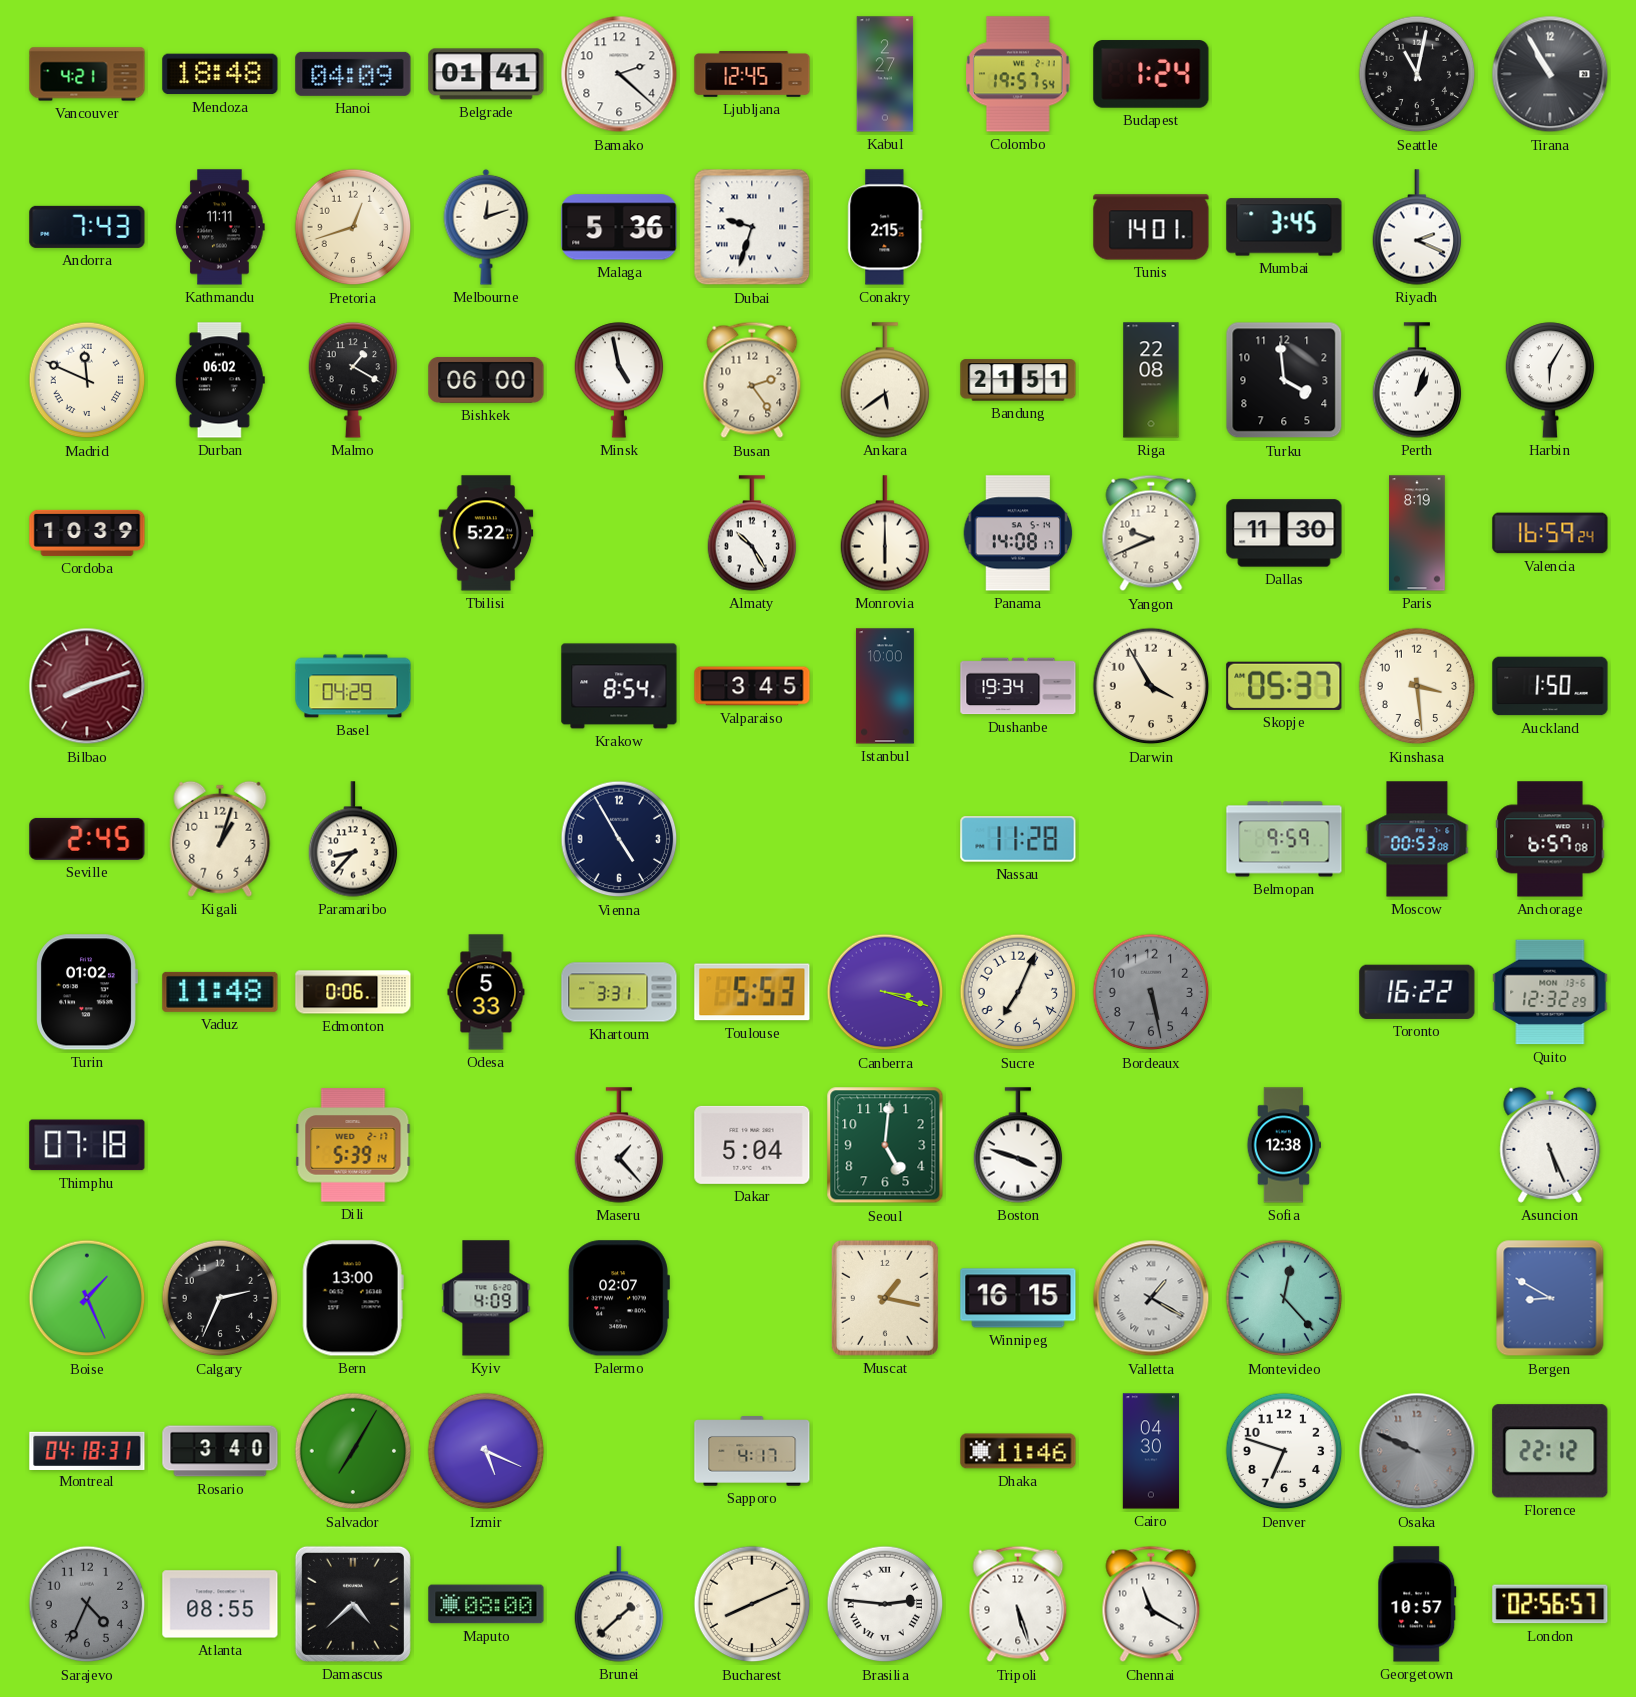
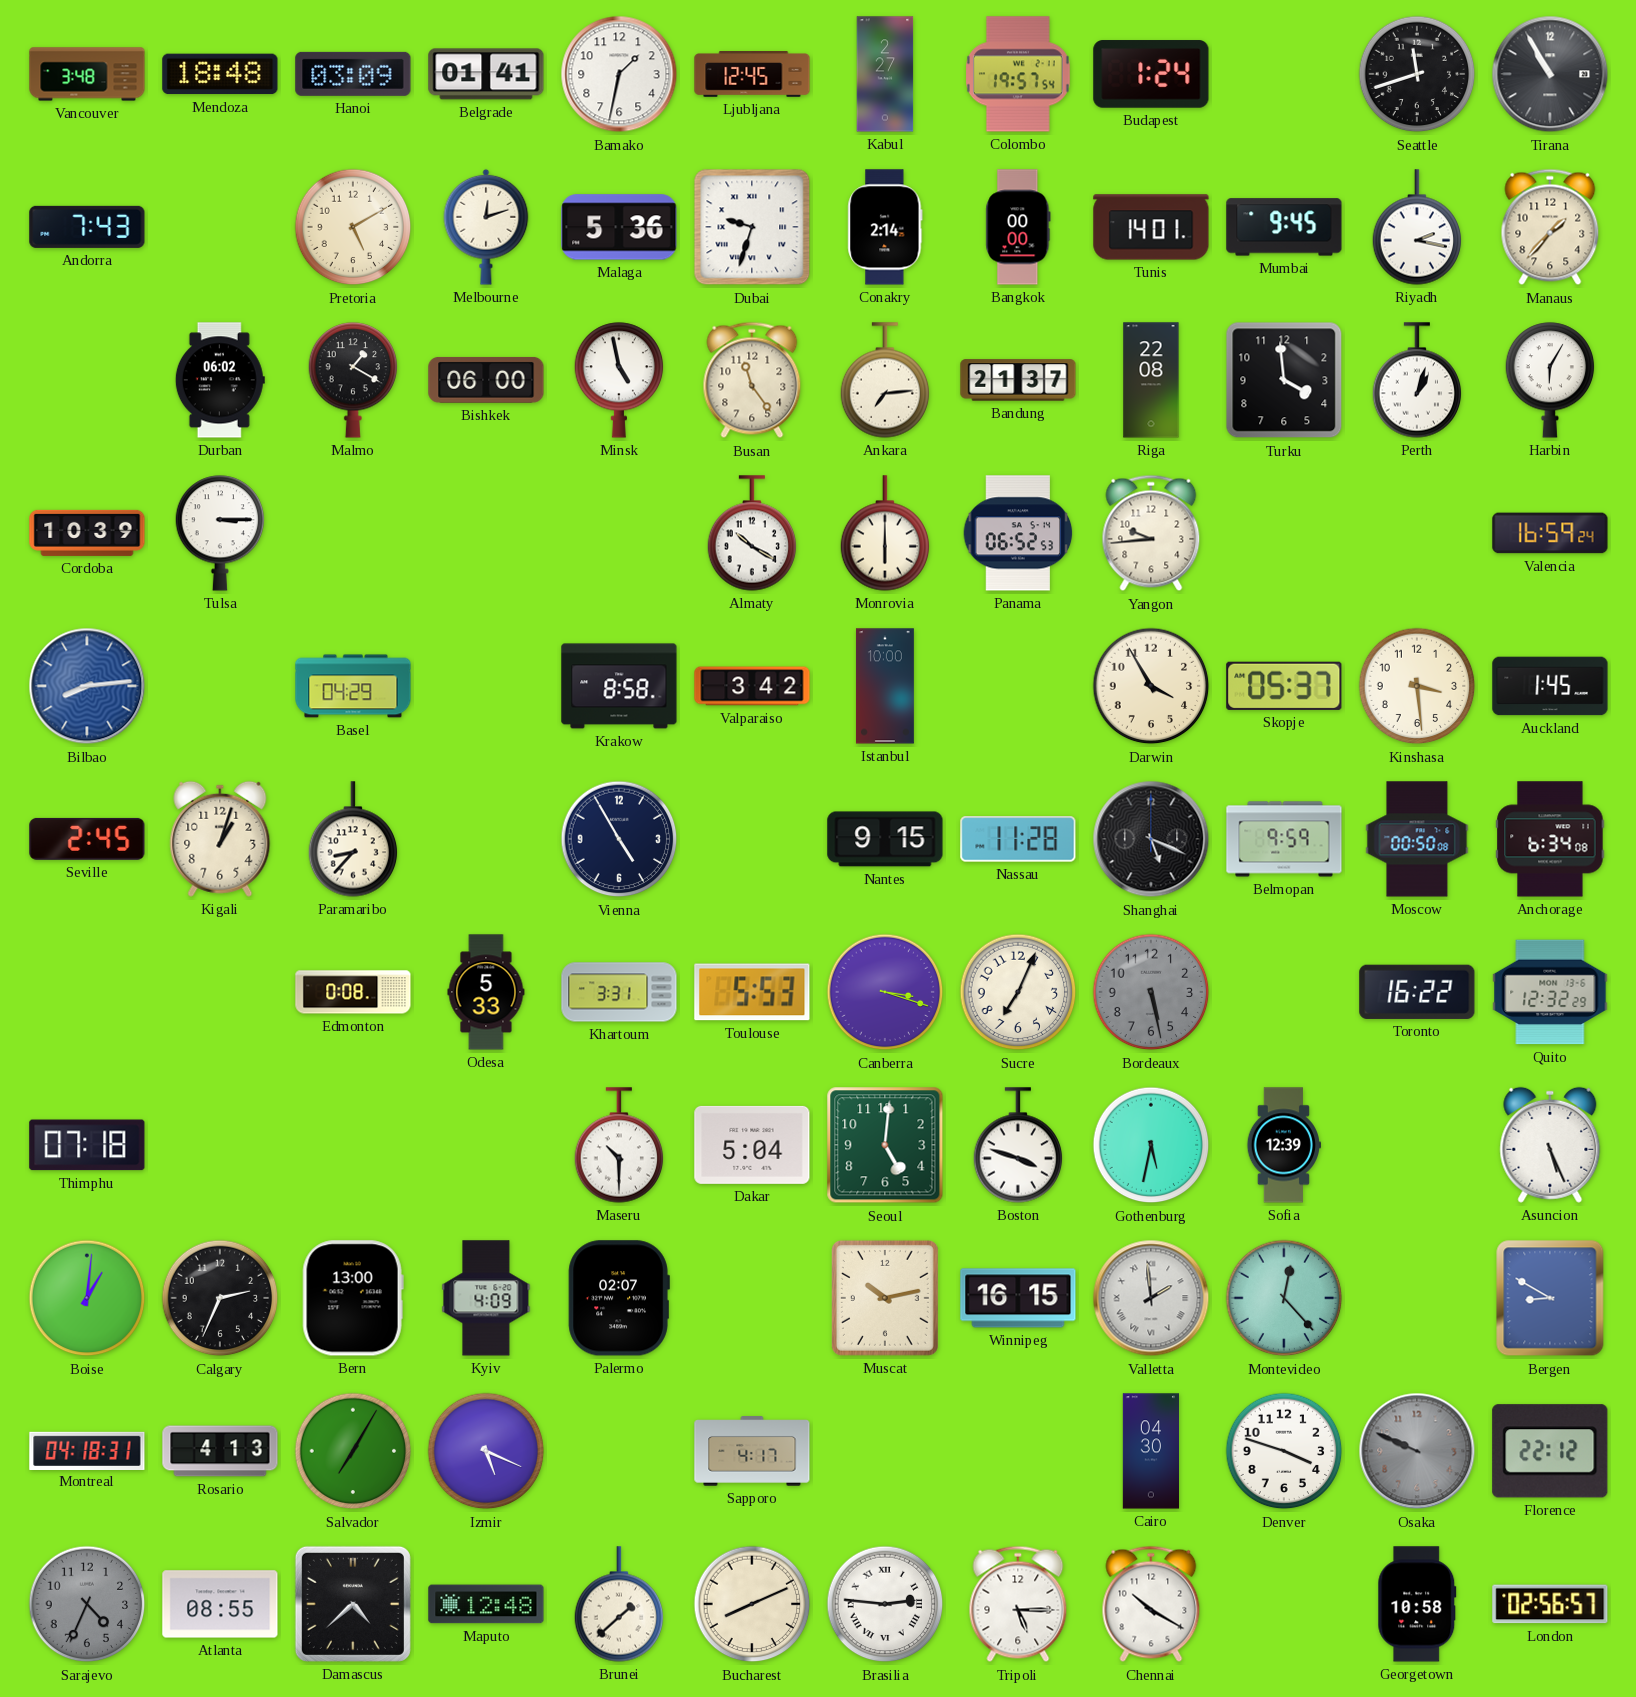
Vancouver: 4:21 -> 3:48 (87, 74)
Hanoi: 04:09 -> 03:09 (353, 74)
Bamako: 2:22 -> 1:32 (619, 74)
Seattle: 11:02 -> 11:42 (1417, 74)
Kathmandu: 11:11 -> none (220, 227)
Pretoria: 12:42 -> 5:10 (353, 227)
Conakry: 2:15 -> 2:14 (885, 227)
Bangkok: none -> 00:00 (1018, 227)
Mumbai: 3:45 -> 9:45 (1284, 227)
Riyadh: 2:19 -> 2:17 (1417, 227)
Manaus: none -> 1:37 (1550, 227)
Madrid: 11:49 -> none (87, 380)
Busan: 2:24 -> 11:24 (752, 380)
Ankara: 5:39 -> 7:14 (885, 380)
Bandung: 21:51 -> 21:37 (1018, 380)
Tulsa: none -> 3:15 (220, 533)
Tbilisi: 5:22 -> none (486, 533)
Almaty: 10:25 -> 10:20 (752, 533)
Panama: 14:08 -> 06:52 (1018, 533)
Yangon: 9:41 -> 9:44 (1151, 533)
Dallas: 11:30 -> none (1284, 533)
Paris: 8:19 -> none (1417, 533)
Bilbao: 8:12 -> 8:14 (87, 686)
Bilbao dial: burgundy -> blue (87, 686)
Krakow: 8:54 -> 8:58 (619, 686)
Valparaiso: 3:45 -> 3:42 (752, 686)
Dushanbe: 19:34 -> none (1018, 686)
Auckland: 1:50 -> 1:45 (1550, 686)
Nantes: none -> 9:15 (885, 839)
Shanghai: none -> 5:19 (1151, 839)
Moscow: 00:53 -> 00:50 (1417, 839)
Anchorage: 6:57 -> 6:34 (1550, 839)
Turin: 01:02 -> none (87, 992)
Vaduz: 11:48 -> none (220, 992)
Edmonton: 0:06 -> 0:08 (353, 992)
Dili: 5:39 -> none (353, 1145)
Maseru: 1:23 -> 10:30 (619, 1145)
Gothenburg: none -> 5:32 (1151, 1145)
Sofia: 12:38 -> 12:39 (1283, 1145)
Boise: 1:26 -> 1:01 (87, 1298)
Muscat: 1:17 -> 10:13 (885, 1298)
Valletta: 1:20 -> 1:59 (1151, 1298)
Rosario: 3:40 -> 4:13 (220, 1451)
Dhaka: 11:46 -> none (1018, 1451)
Denver: 6:48 -> 3:48 (1284, 1451)
Maputo: 08:00 -> 12:48 (486, 1604)
Tripoli: 5:27 -> 5:15 (1018, 1604)
Chennai: 11:20 -> 10:20 (1151, 1604)
Georgetown: 10:57 -> 10:58 (1417, 1604)
